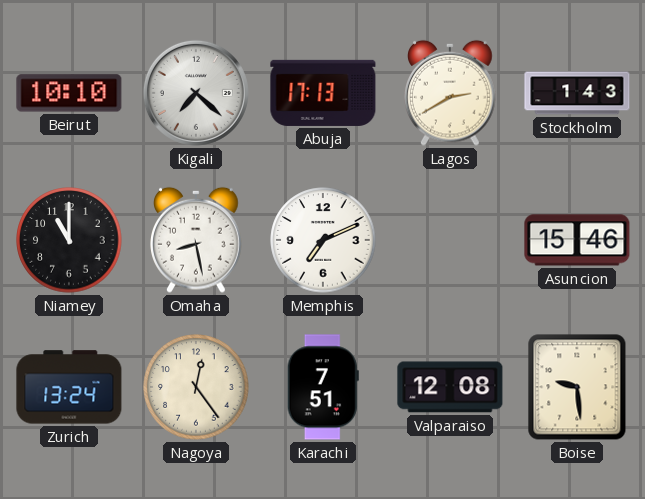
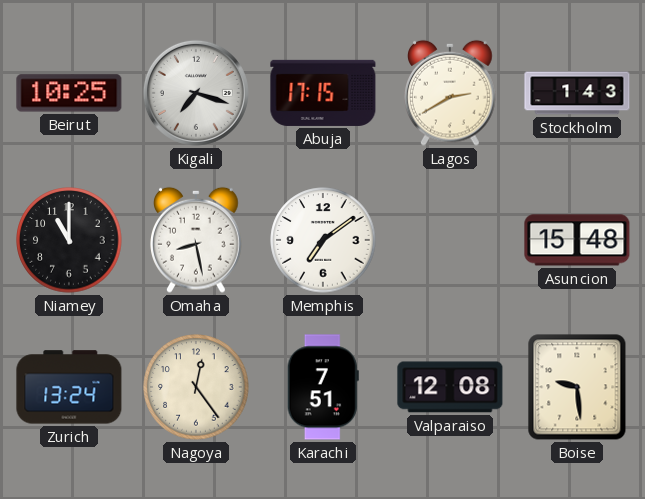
Beirut: 10:10 -> 10:25 (69, 93)
Kigali: 7:22 -> 7:18 (196, 93)
Abuja: 17:13 -> 17:15 (323, 93)
Memphis: 7:11 -> 7:09 (323, 240)
Asuncion: 15:46 -> 15:48 (577, 240)
